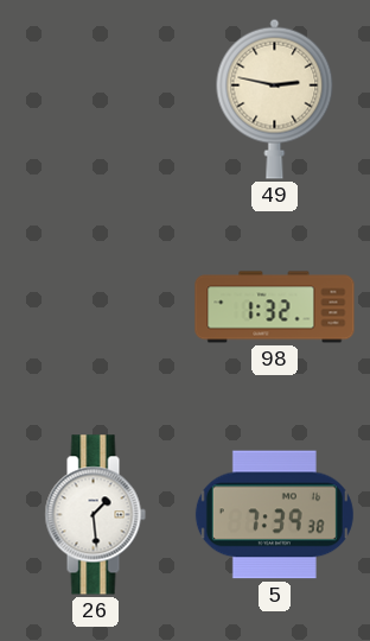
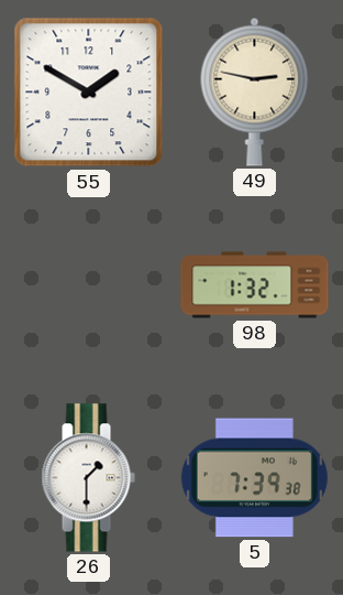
55: none -> 1:50 (89, 93)
26: 1:29 -> 1:30 (88, 478)
